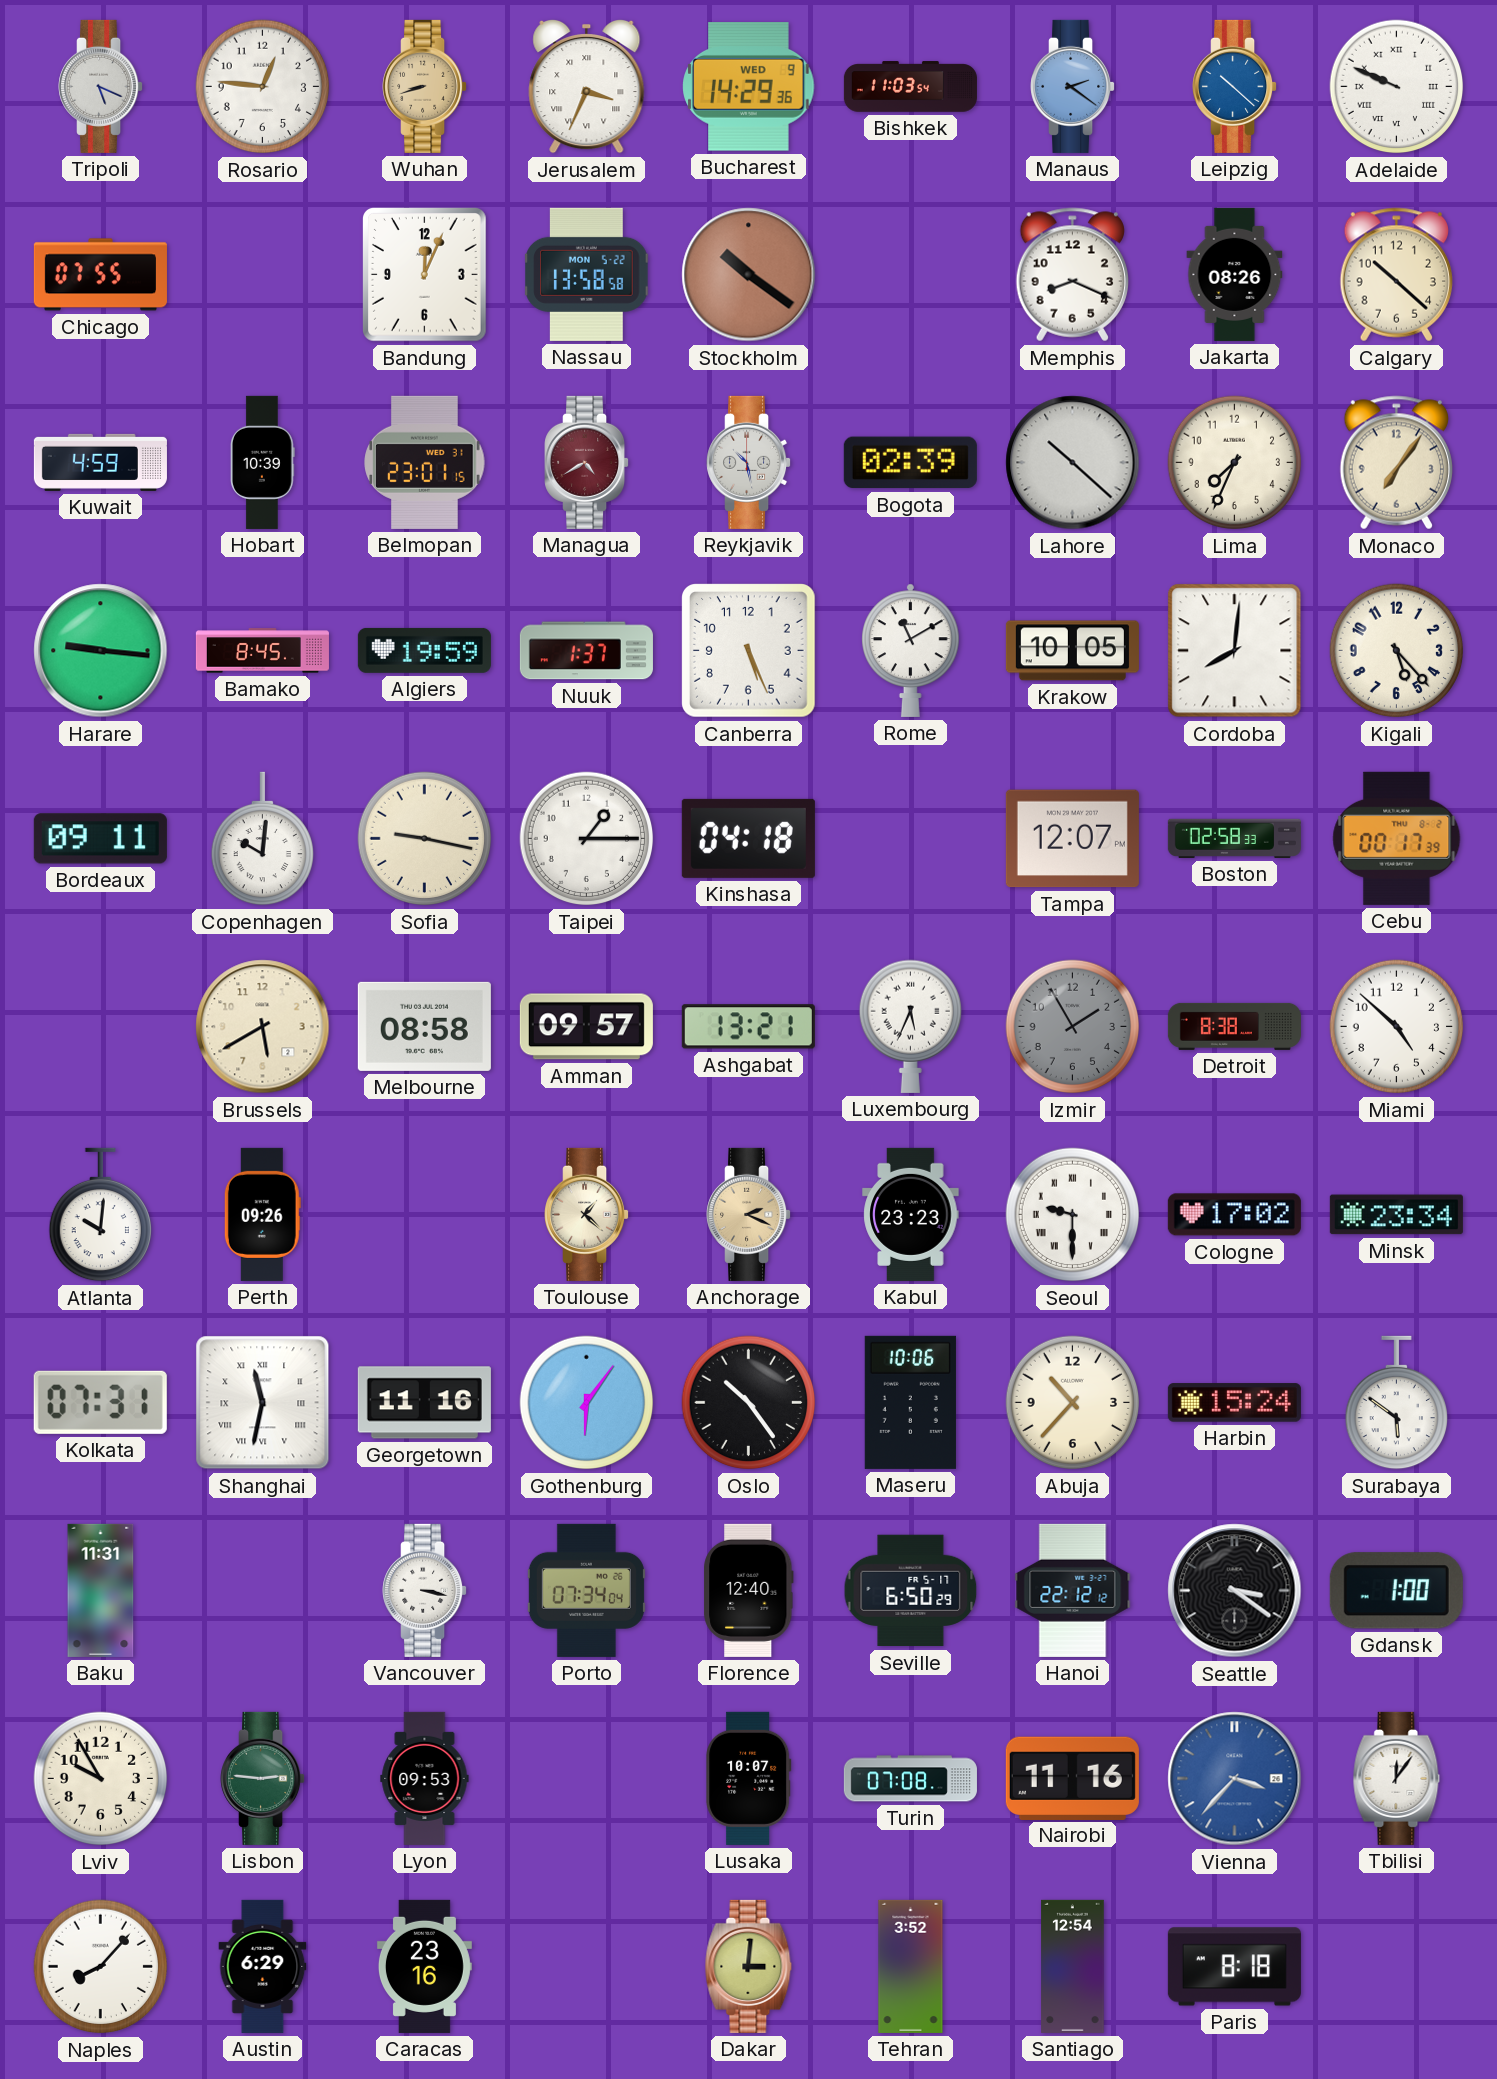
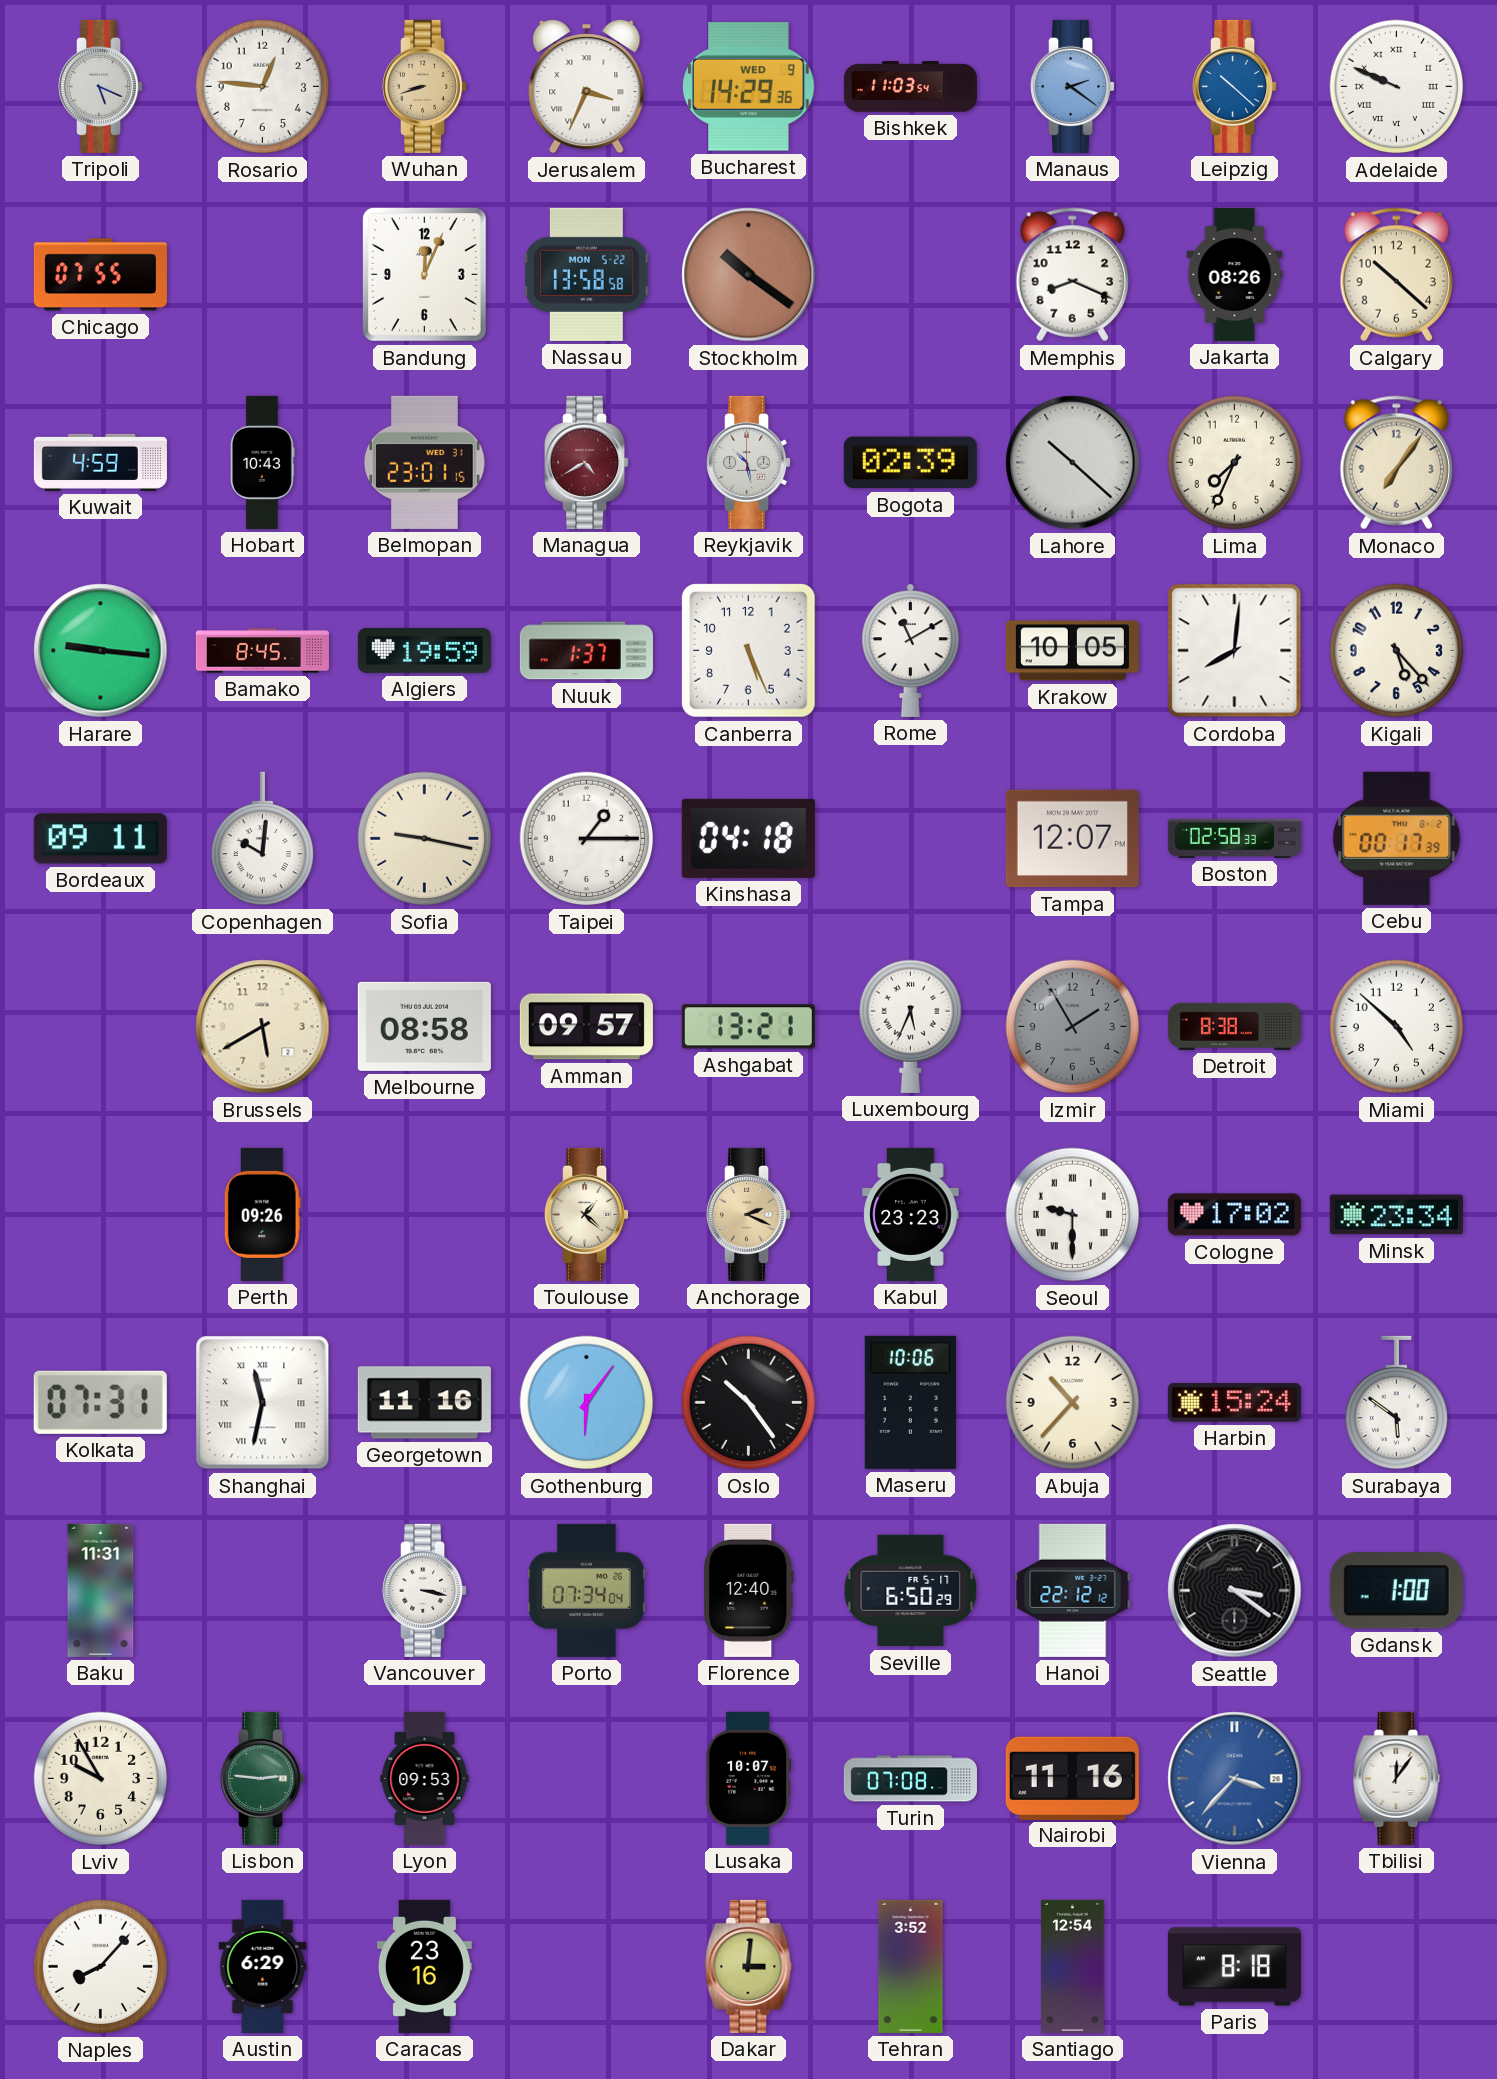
Hobart: 10:39 -> 10:43 (263, 462)
Atlanta: 10:01 -> none (100, 1215)
